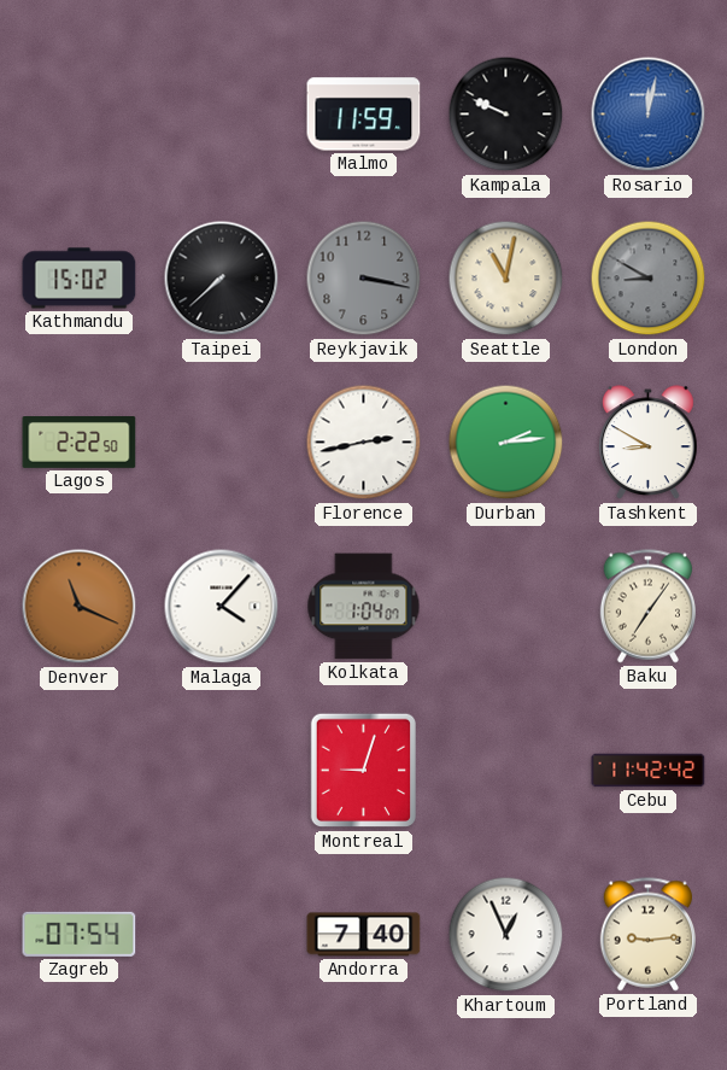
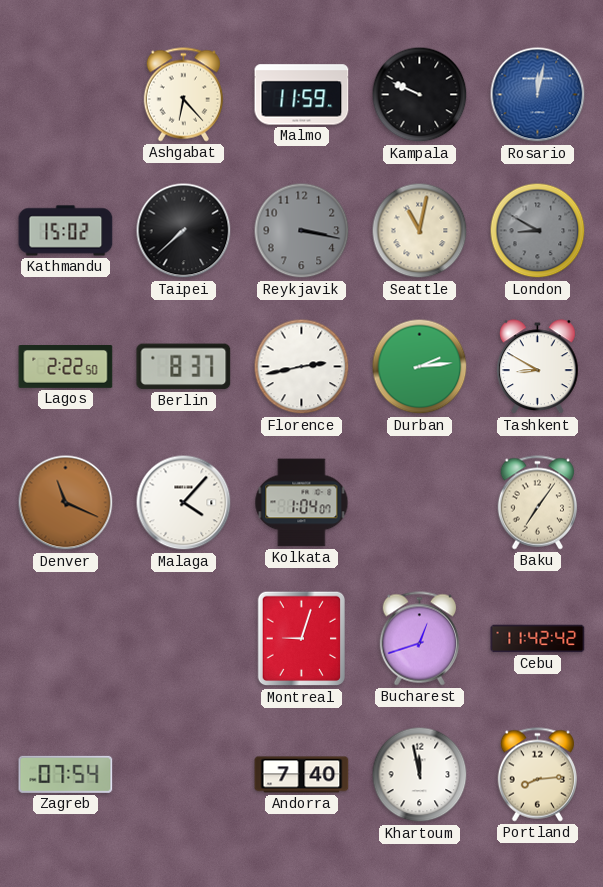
Ashgabat: none -> 6:23 (183, 95)
Berlin: none -> 8:37 (184, 367)
Bucharest: none -> 12:42 (419, 639)
Khartoum: 12:56 -> 11:58 (420, 775)
Portland: 9:14 -> 8:14 (537, 775)
